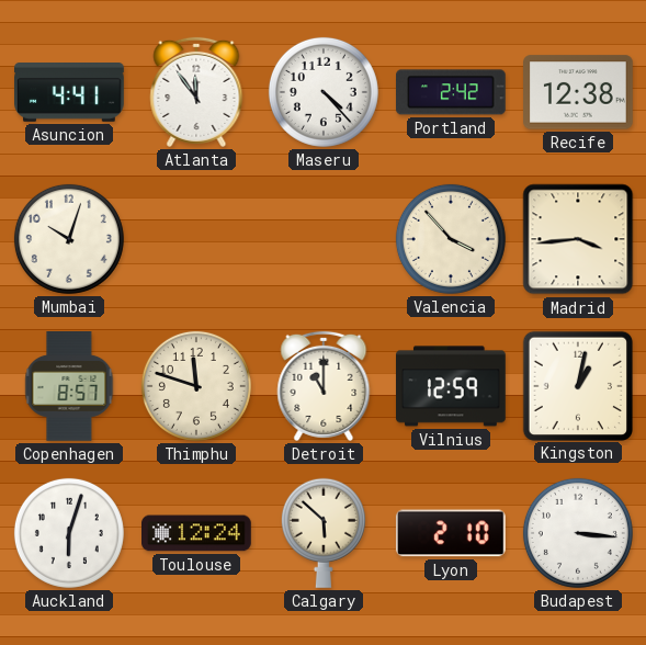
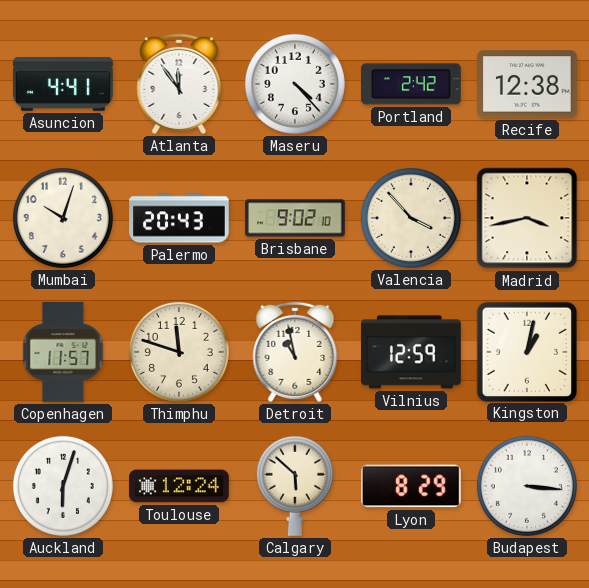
Palermo: none -> 20:43 (179, 218)
Brisbane: none -> 9:02 (295, 218)
Madrid: 3:44 -> 3:43 (527, 218)
Copenhagen: 8:57 -> 11:57 (63, 353)
Detroit: 11:00 -> 10:58 (295, 352)
Lyon: 2:10 -> 8:29 (411, 486)
